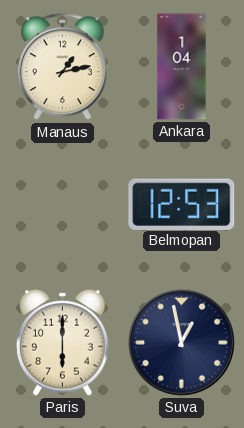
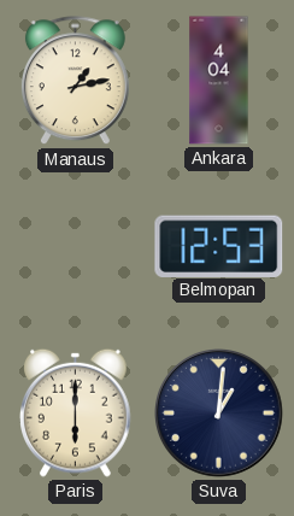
Ankara: 1:04 -> 4:04 (219, 81)
Suva: 12:58 -> 1:01 (219, 414)
